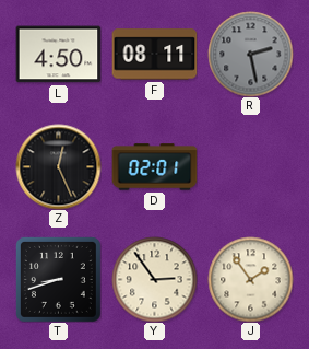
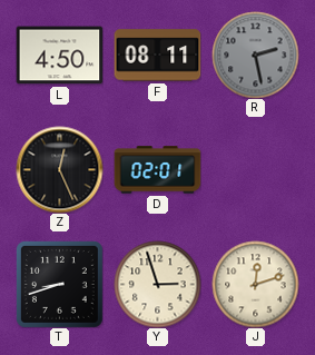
Y: 2:54 -> 2:57 (157, 284)
J: 1:54 -> 12:12 (255, 284)
